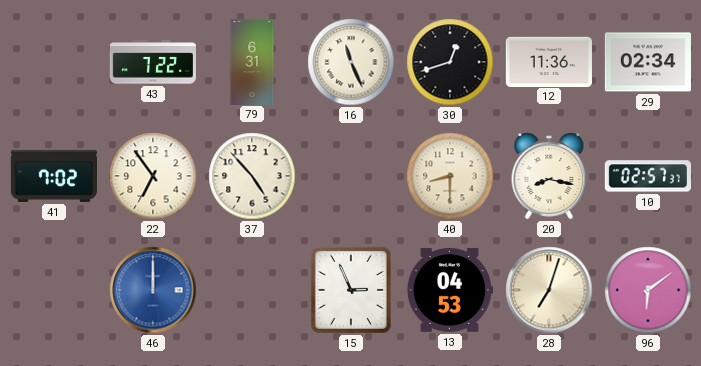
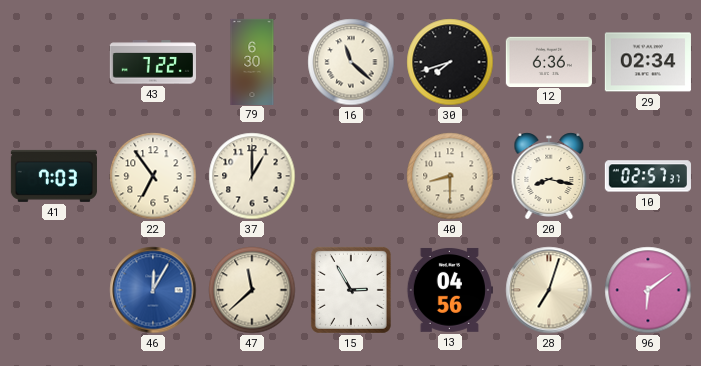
79: 6:31 -> 6:30 (252, 61)
16: 11:26 -> 11:22 (351, 62)
30: 12:42 -> 7:42 (450, 62)
12: 11:36 -> 6:36 (549, 61)
41: 7:02 -> 7:03 (54, 176)
37: 4:53 -> 1:00 (252, 176)
46: 12:00 -> 12:05 (153, 290)
47: none -> 11:38 (252, 290)
15: 2:56 -> 2:55 (351, 290)
13: 04:53 -> 04:56 (450, 290)
